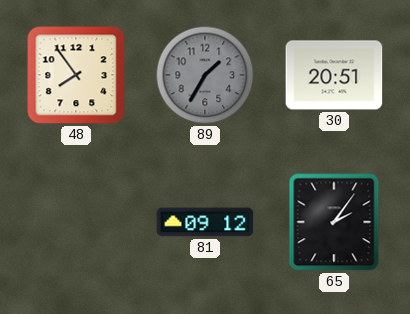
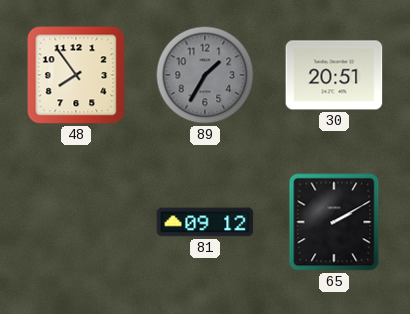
65: 2:06 -> 2:10 (334, 222)
